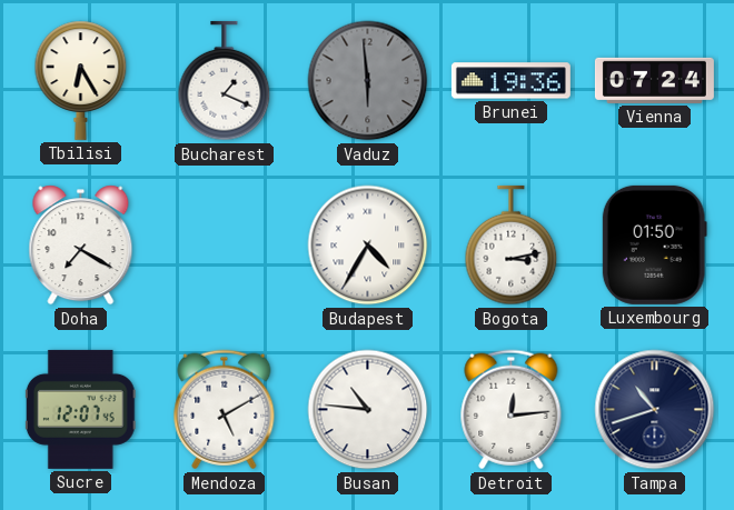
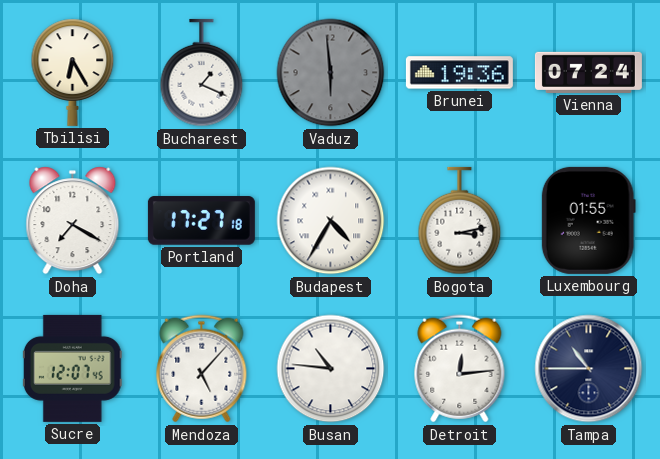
Portland: none -> 17:27 (201, 221)
Luxembourg: 01:50 -> 01:55 (588, 220)
Mendoza: 5:10 -> 5:07 (202, 369)
Tampa: 10:42 -> 10:45 (589, 369)
